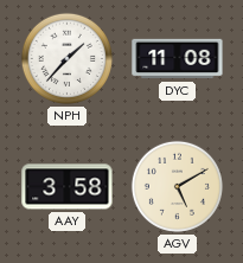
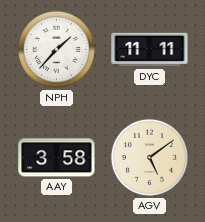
DYC: 11:08 -> 11:11 (150, 50)
AGV: 5:10 -> 5:09 (149, 157)
